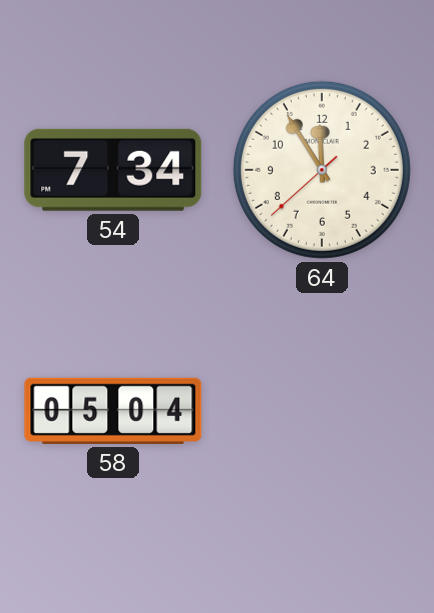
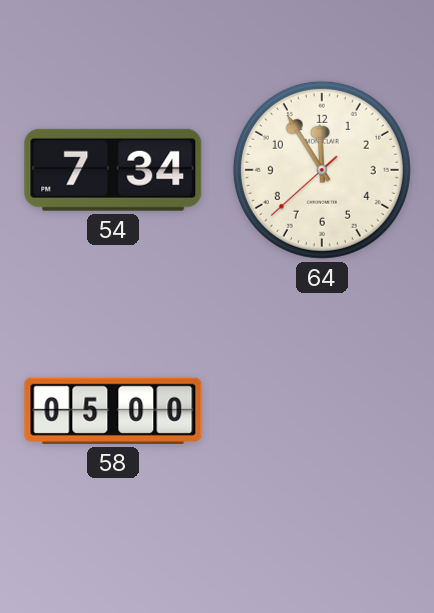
58: 05:04 -> 05:00 (113, 411)
